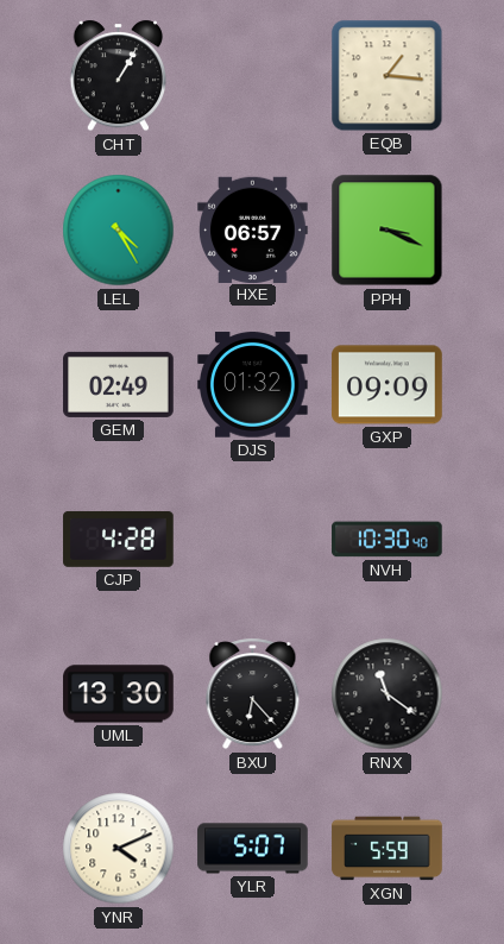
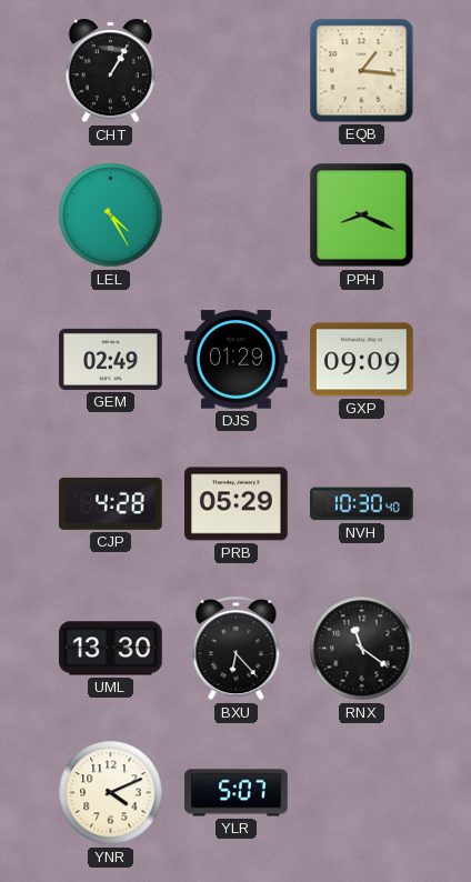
HXE: 06:57 -> none (253, 229)
PPH: 3:19 -> 8:19 (362, 216)
DJS: 01:32 -> 01:29 (237, 360)
PRB: none -> 05:29 (237, 504)
XGN: 5:59 -> none (388, 849)
